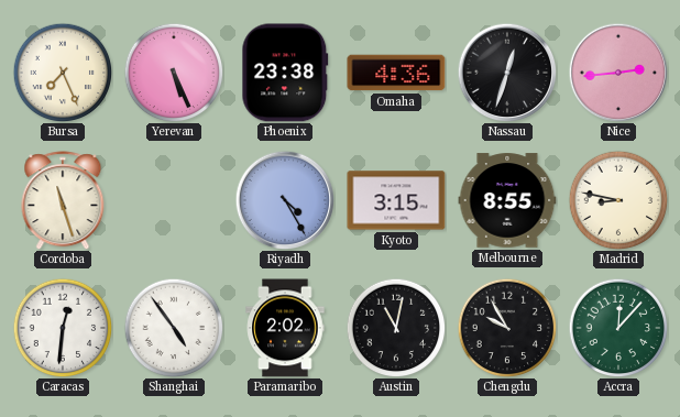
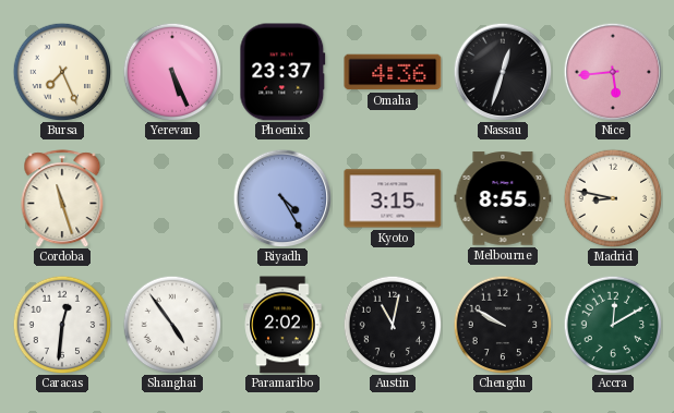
Phoenix: 23:38 -> 23:37 (282, 72)
Nice: 2:44 -> 5:44 (613, 72)
Chengdu: 9:55 -> 9:50 (503, 325)
Accra: 12:07 -> 12:10 (613, 325)
